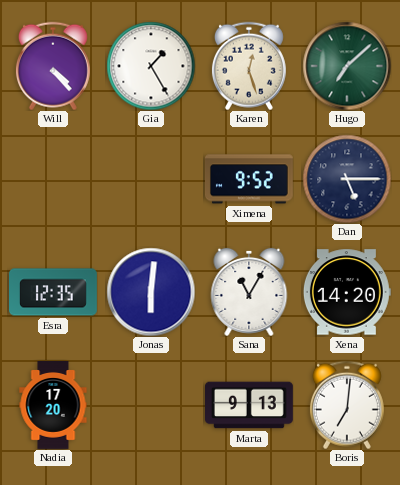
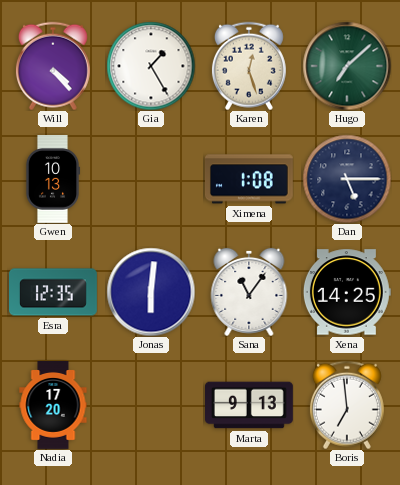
Gwen: none -> 10:13 (53, 180)
Ximena: 9:52 -> 1:08 (249, 179)
Sana: 11:05 -> 11:06 (249, 292)
Xena: 14:20 -> 14:25 (347, 292)
Boris: 7:01 -> 6:59 (347, 405)
